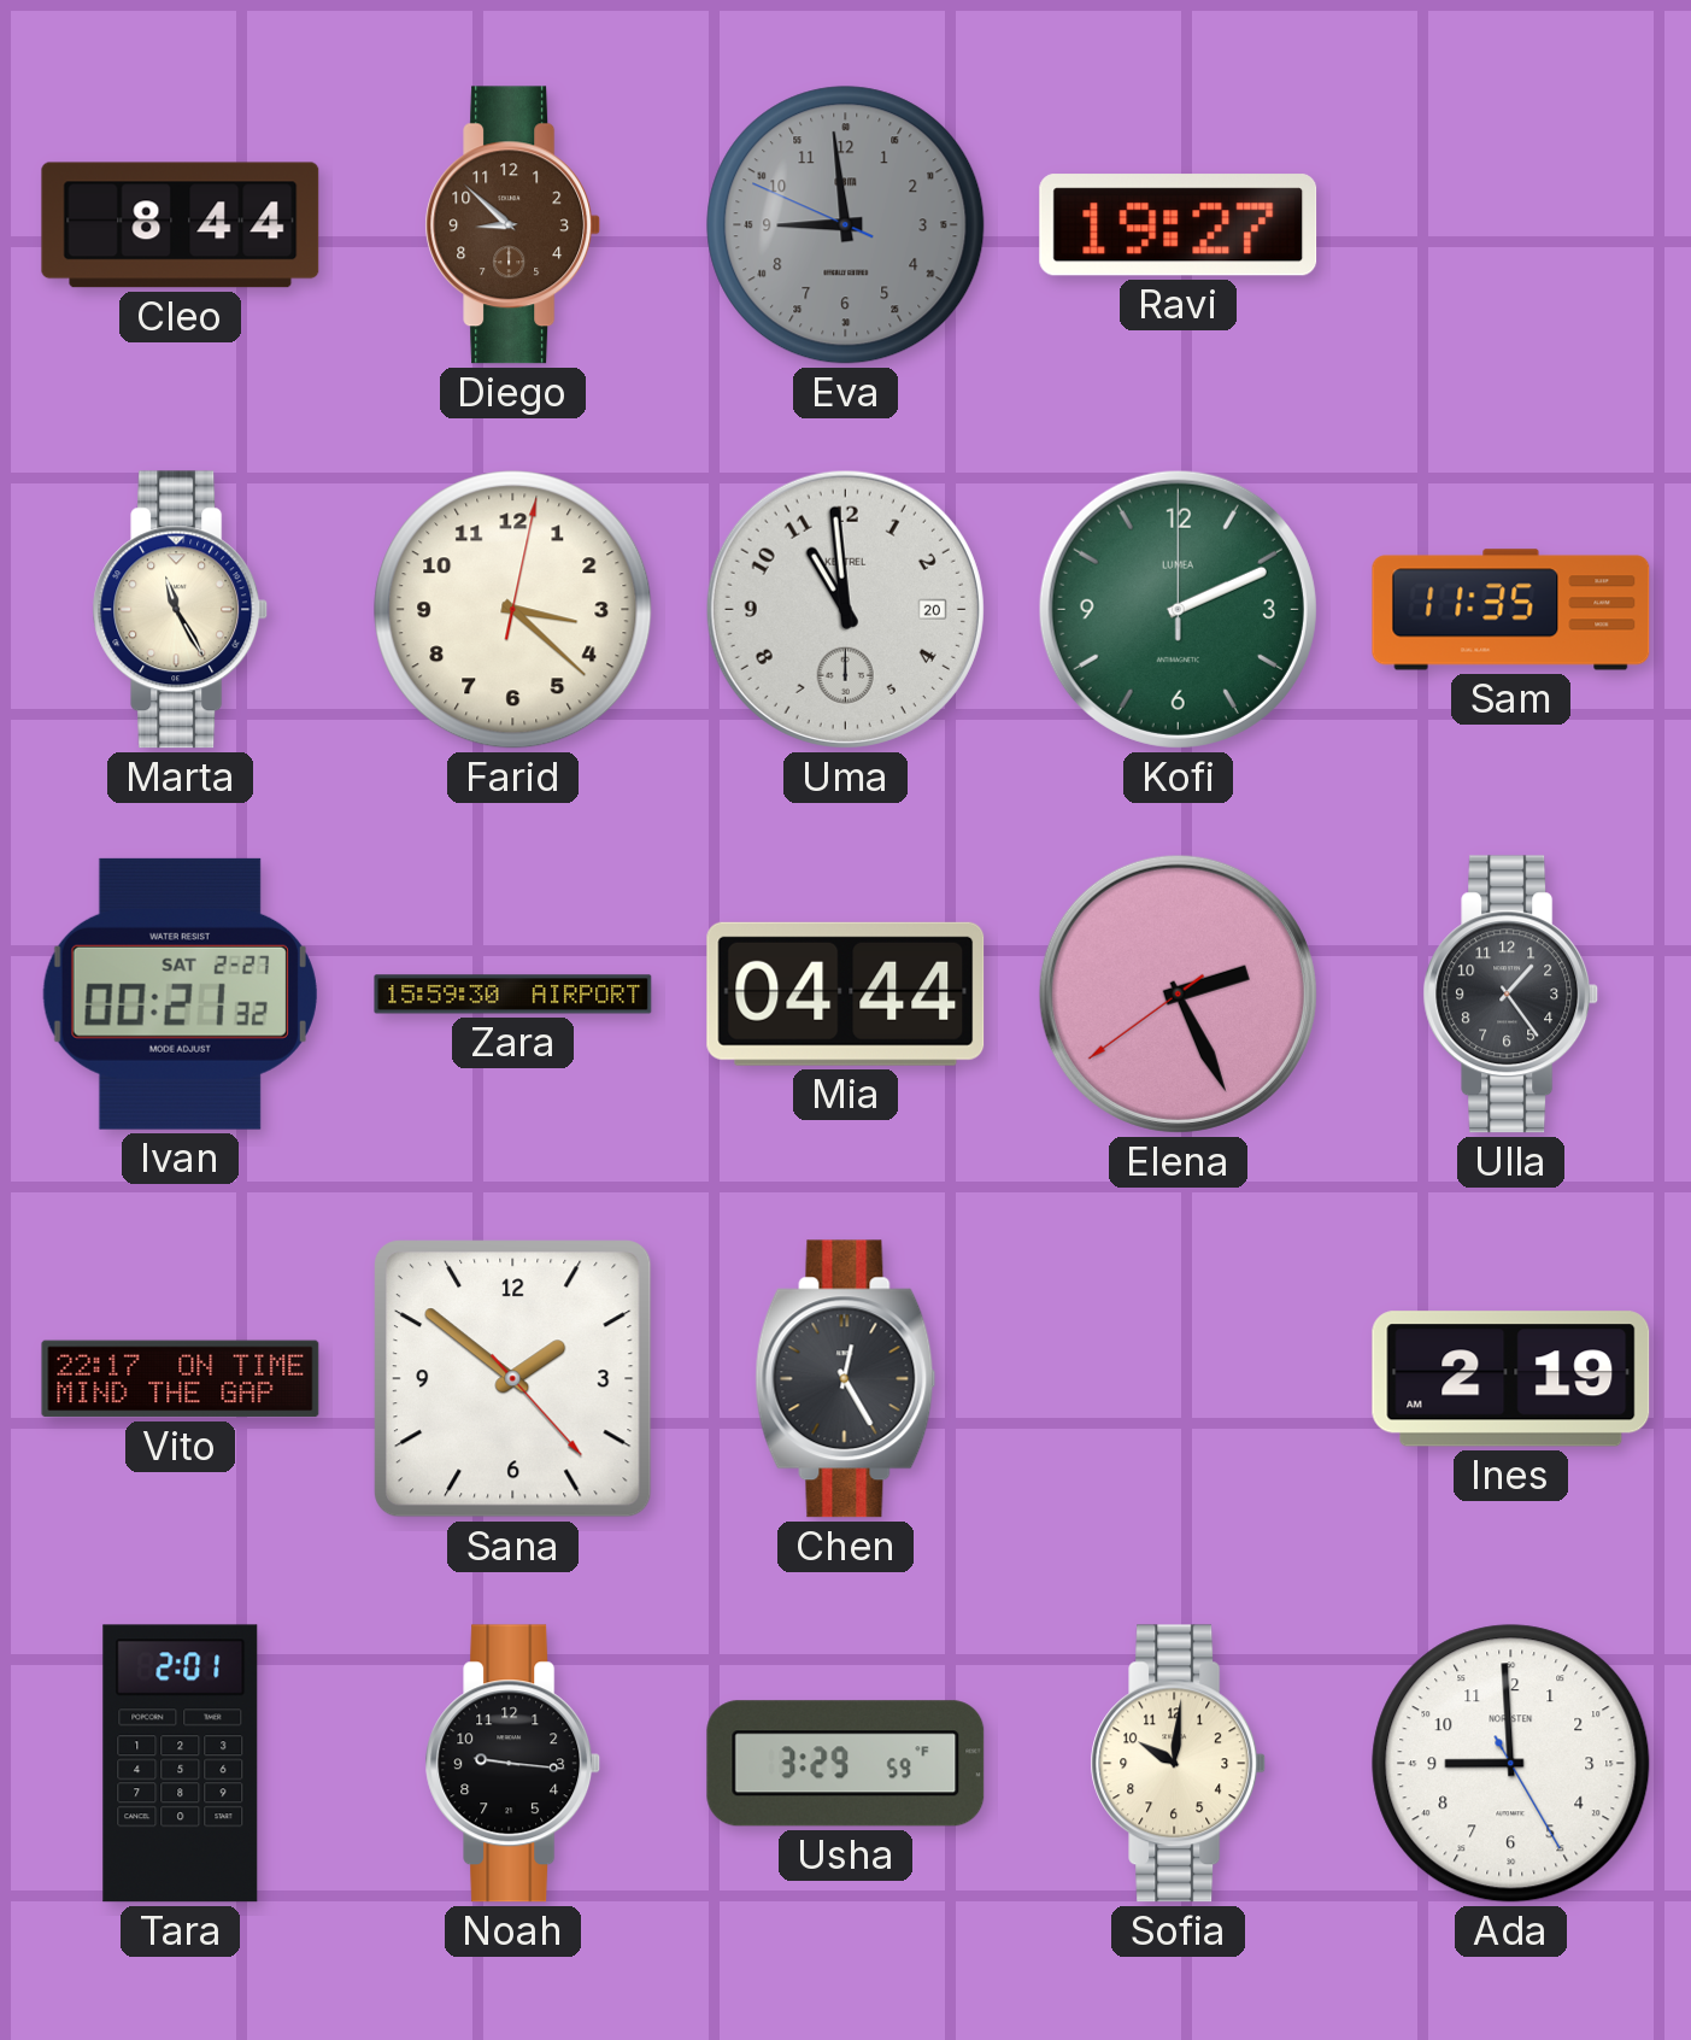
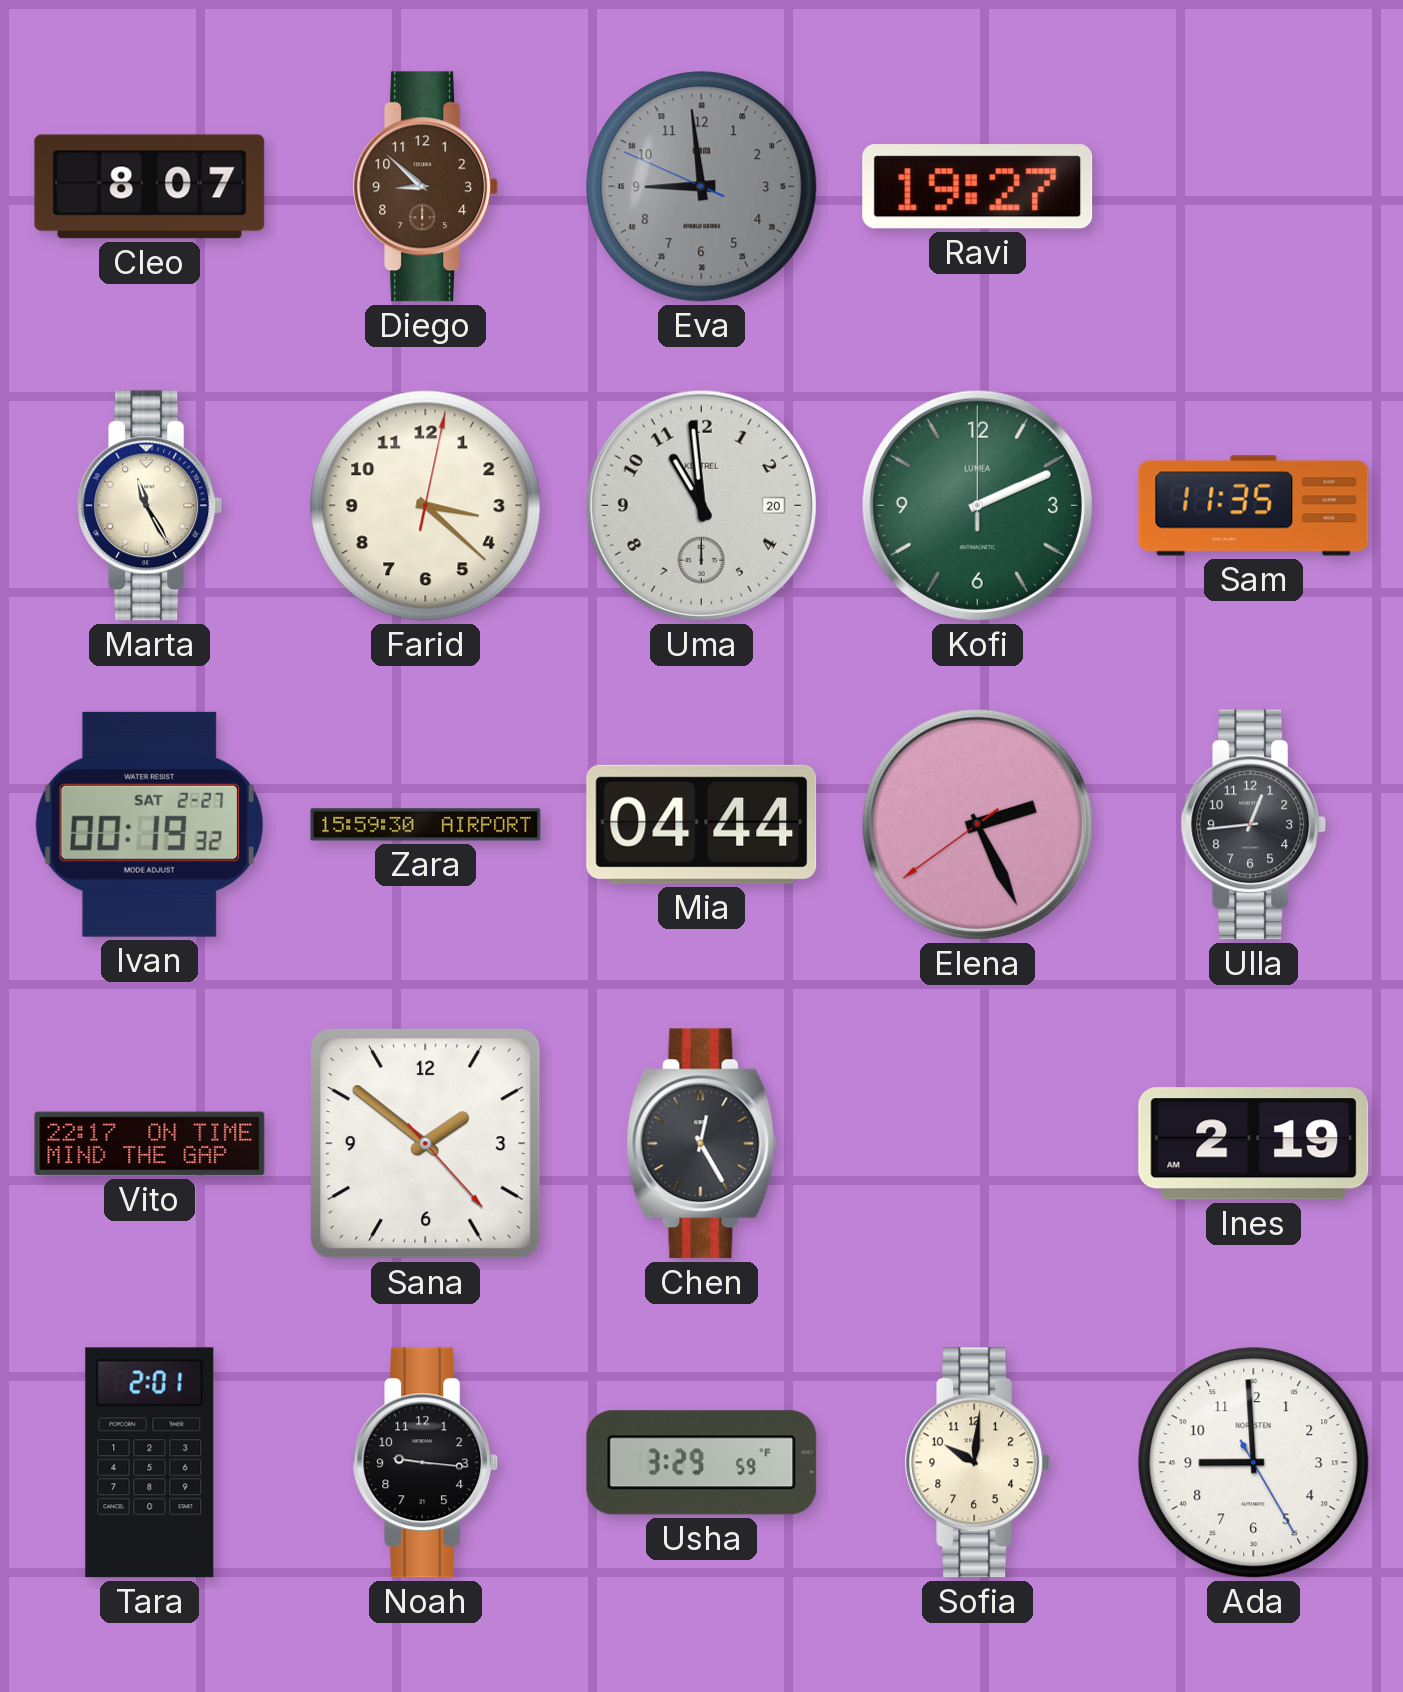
Cleo: 8:44 -> 8:07 (150, 187)
Ivan: 00:21 -> 00:19 (149, 824)
Ulla: 1:24 -> 12:44 (1254, 825)
